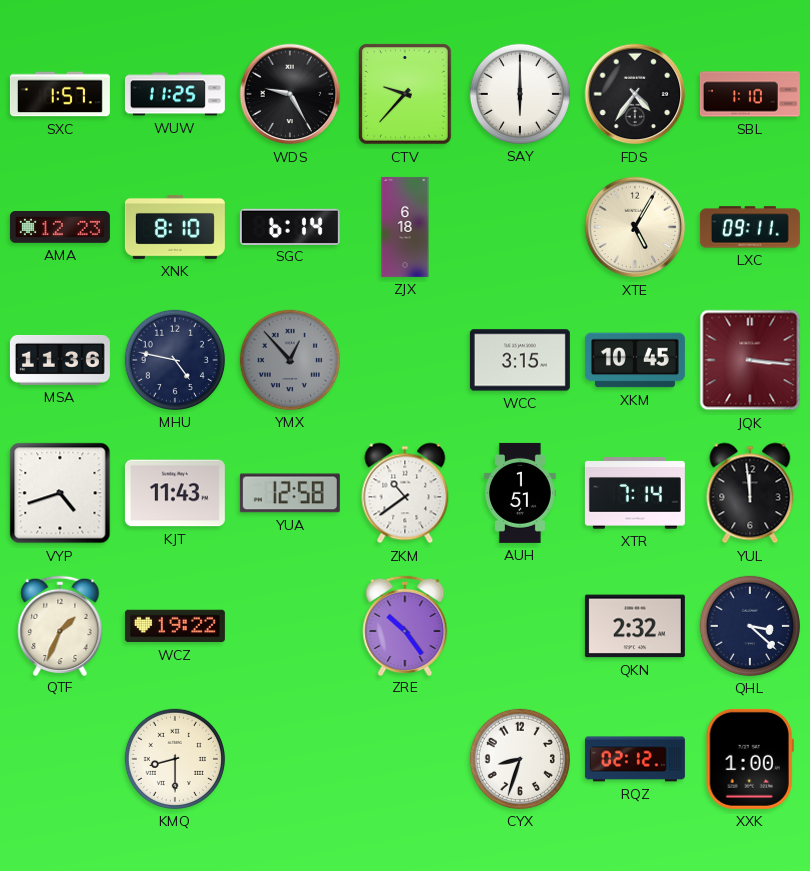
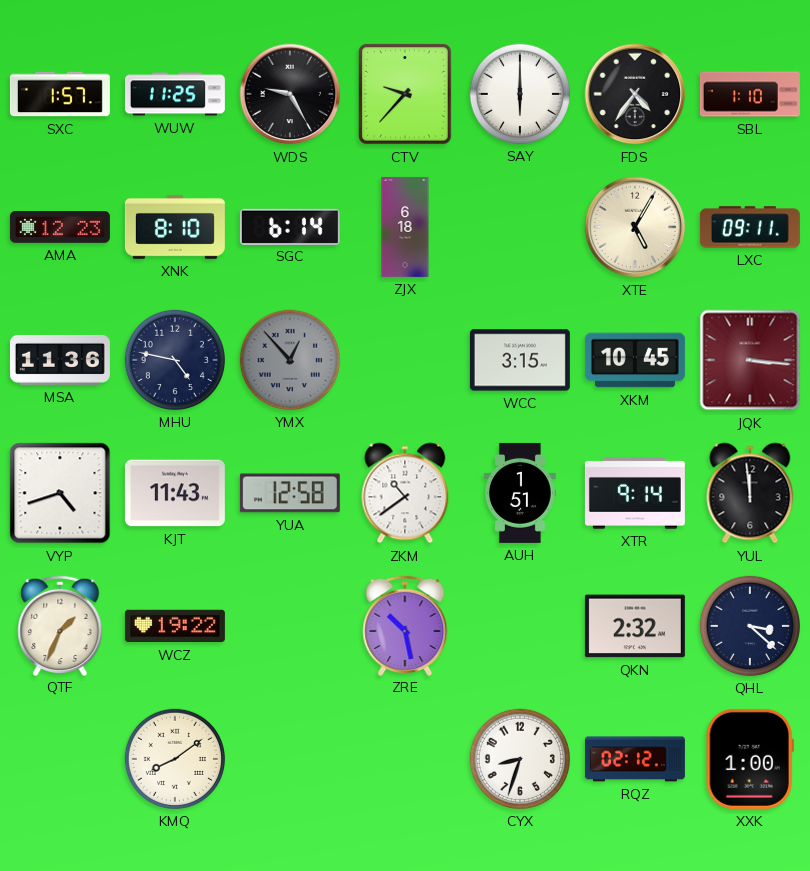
XTR: 7:14 -> 9:14 (635, 493)
ZRE: 10:24 -> 10:28 (405, 625)
KMQ: 8:30 -> 8:09 (175, 759)
